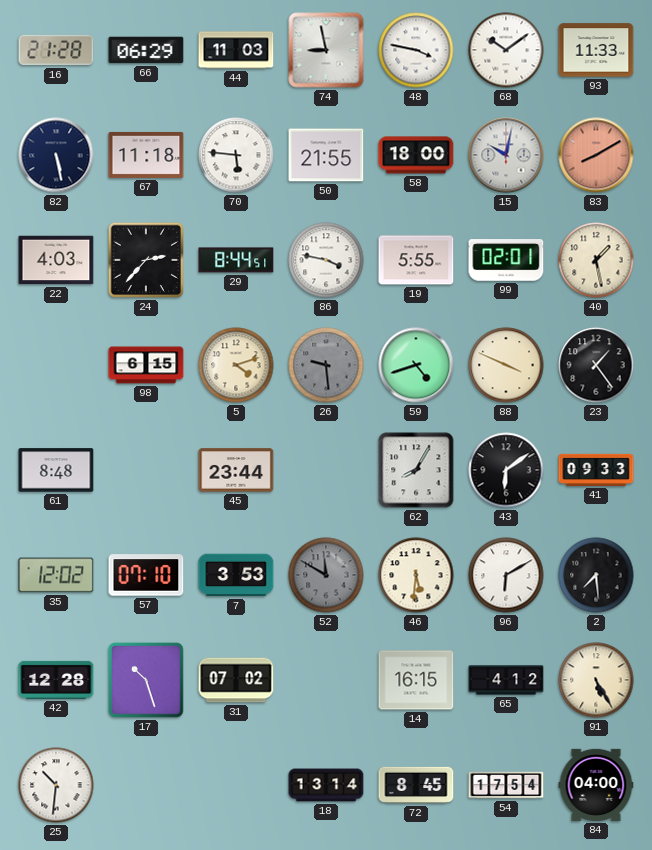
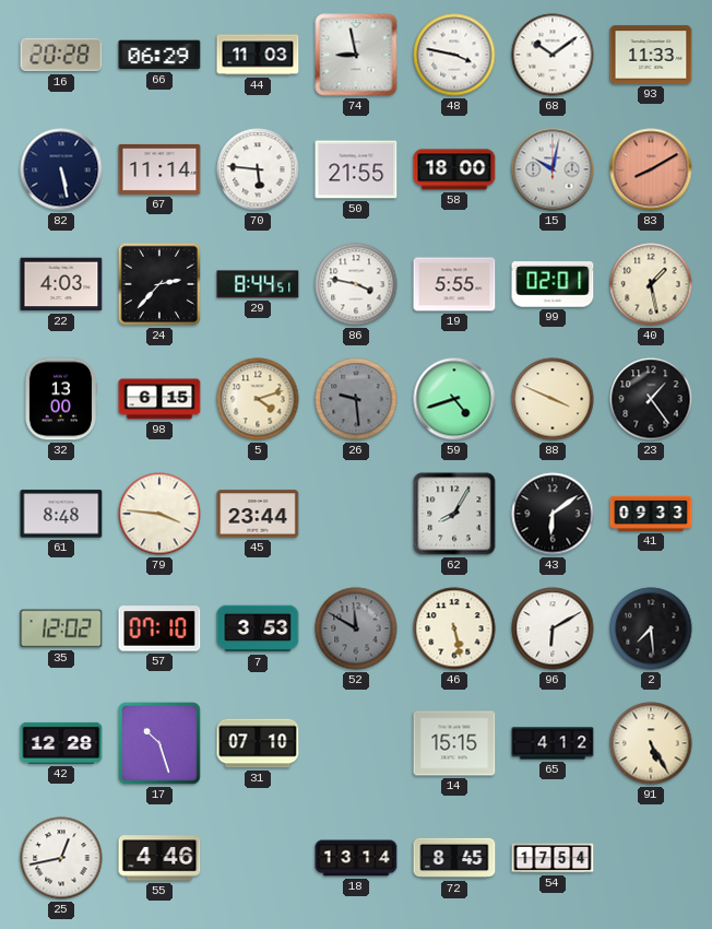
16: 21:28 -> 20:28 (61, 55)
67: 11:18 -> 11:14 (159, 169)
32: none -> 13:00 (60, 399)
79: none -> 3:46 (159, 514)
46: 5:31 -> 5:28 (454, 628)
31: 07:02 -> 07:10 (258, 743)
14: 16:15 -> 15:15 (454, 743)
25: 10:31 -> 12:43 (61, 858)
55: none -> 4:46 (159, 858)
84: 04:00 -> none (596, 785)
